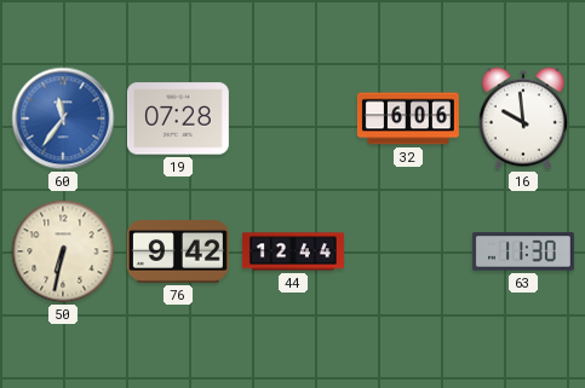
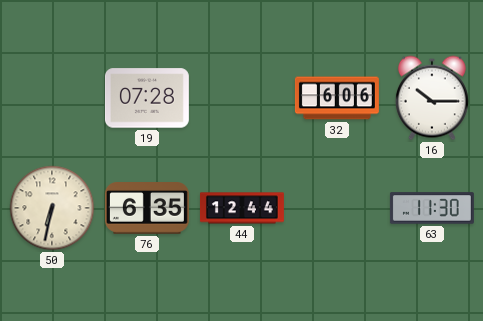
60: 11:36 -> none (63, 118)
16: 9:59 -> 10:15 (432, 98)
76: 9:42 -> 6:35 (147, 209)
